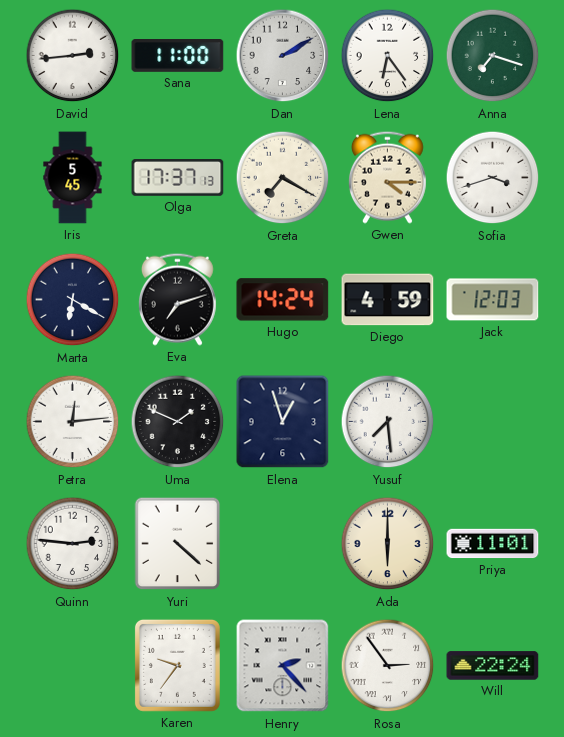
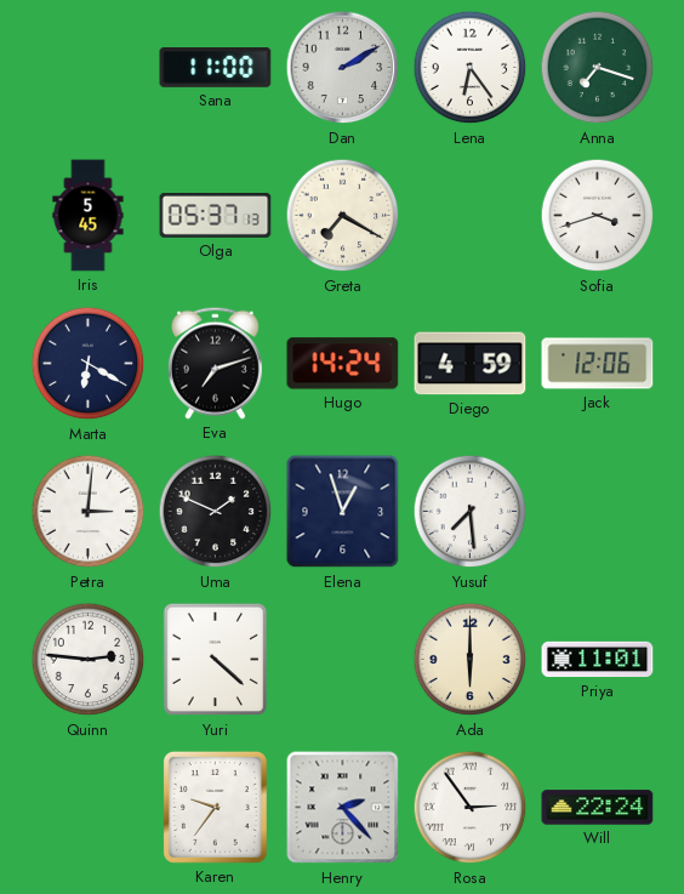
David: 2:44 -> none (73, 56)
Olga: 17:37 -> 05:37 (216, 216)
Gwen: 4:15 -> none (387, 177)
Jack: 12:03 -> 12:06 (598, 364)
Petra: 12:14 -> 3:01 (89, 512)
